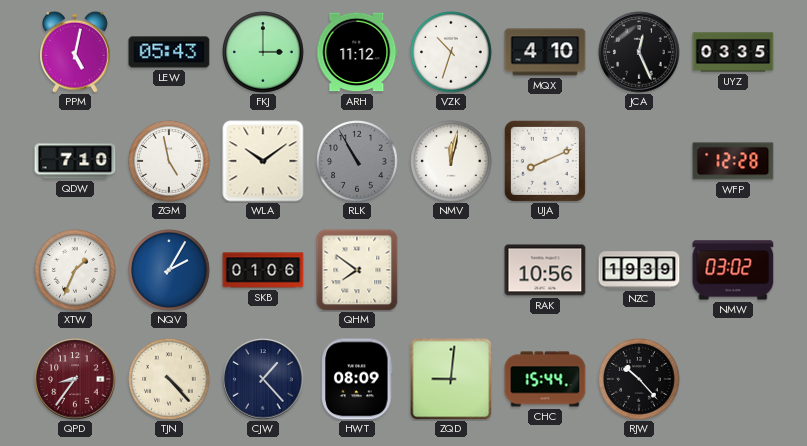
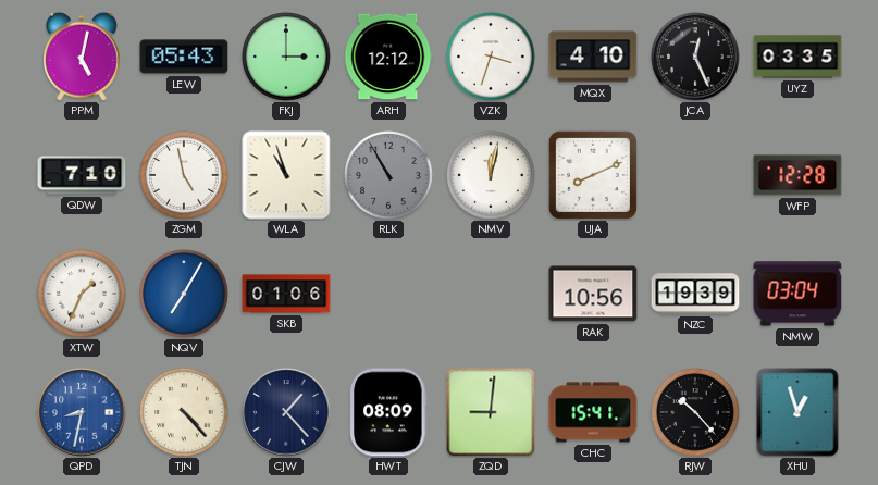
ARH: 11:12 -> 12:12 (388, 57)
VZK: 10:33 -> 3:33 (491, 57)
WLA: 10:09 -> 10:57 (286, 175)
NQV: 2:05 -> 7:05 (184, 294)
QHM: 7:51 -> none (357, 270)
NMW: 03:02 -> 03:04 (797, 294)
QPD: 8:36 -> 8:32 (82, 412)
QPD dial: burgundy -> blue (82, 412)
CHC: 15:44 -> 15:41 (593, 412)
XHU: none -> 12:57 (797, 412)
